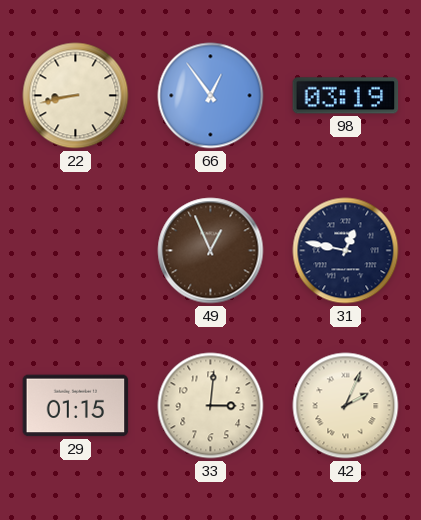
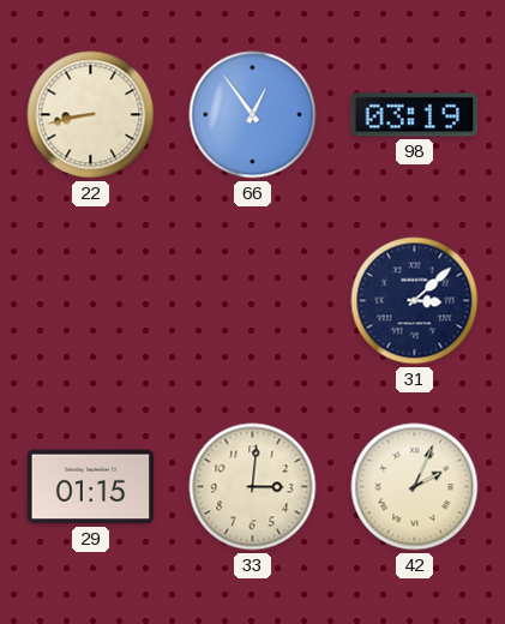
49: 12:56 -> none (211, 251)
31: 12:47 -> 3:08 (415, 301)
